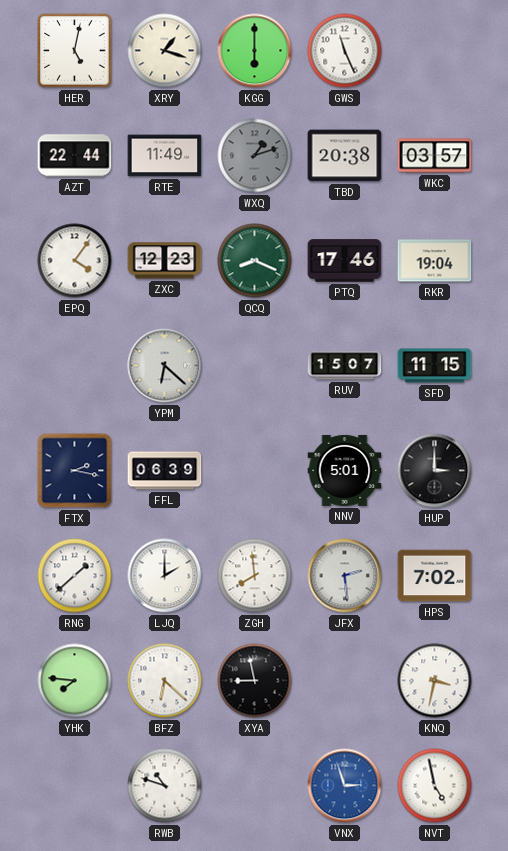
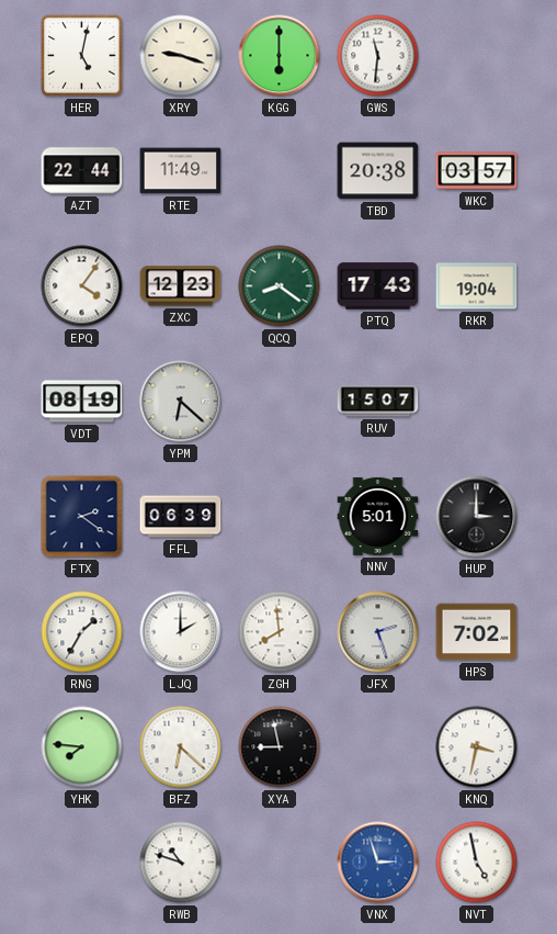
XRY: 1:18 -> 9:18 (181, 56)
GWS: 11:26 -> 11:31 (378, 56)
WXQ: 1:12 -> none (255, 156)
QCQ: 8:19 -> 8:21 (280, 286)
PTQ: 17:46 -> 17:43 (378, 286)
VDT: none -> 08:19 (82, 402)
SFD: 11:15 -> none (435, 366)
FTX: 2:17 -> 2:21 (82, 517)
RNG: 1:38 -> 1:35 (82, 632)
JFX: 2:29 -> 2:27 (378, 632)
